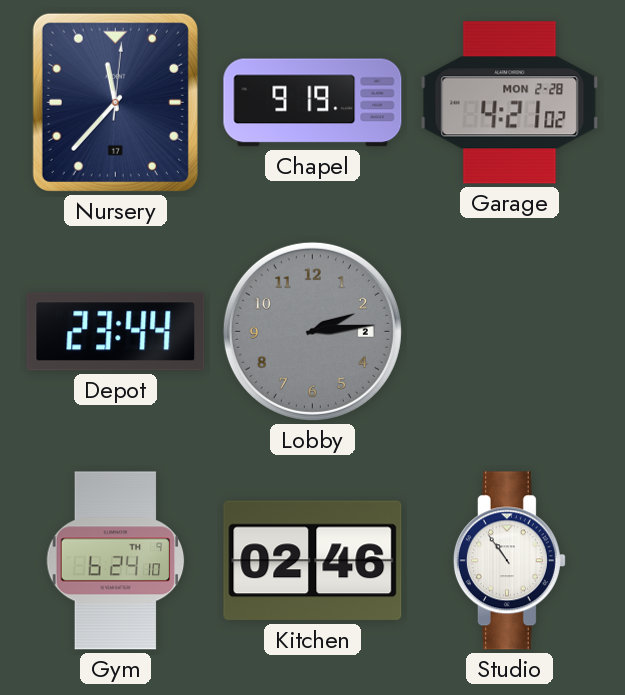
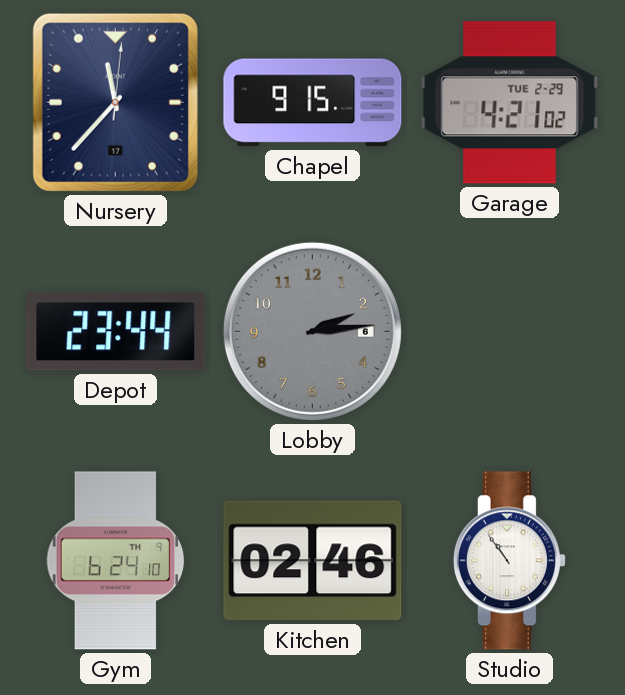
Chapel: 9:19 -> 9:15 (313, 103)
Garage date: MON 2-28 -> TUE 2-29 (510, 103)
Lobby date: 2 -> 6 (312, 331)
